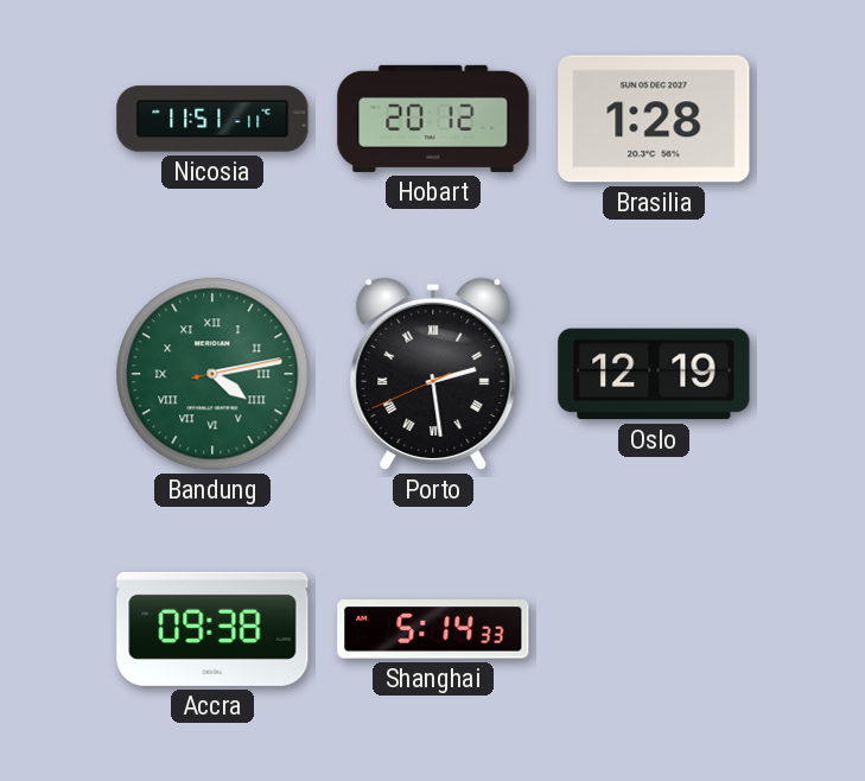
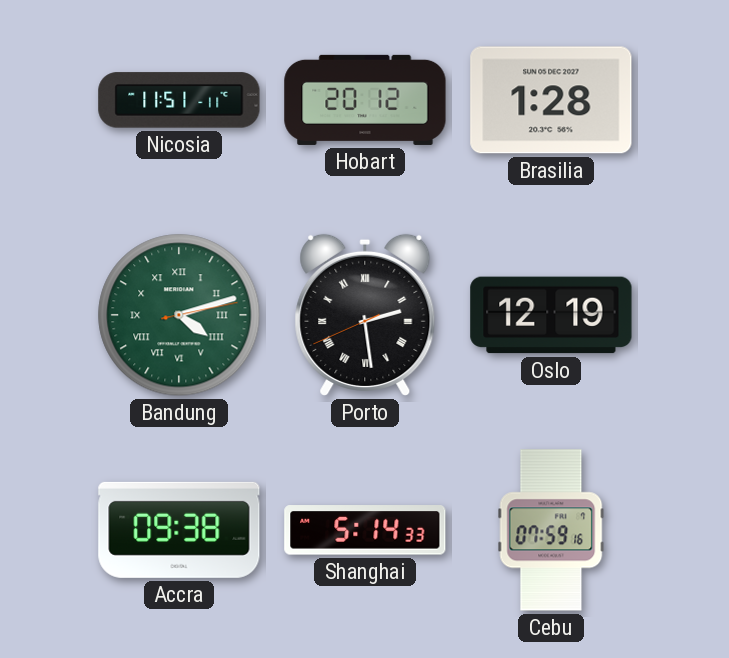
Bandung: 4:13 -> 4:12 (179, 315)
Cebu: none -> 07:59 (551, 530)
